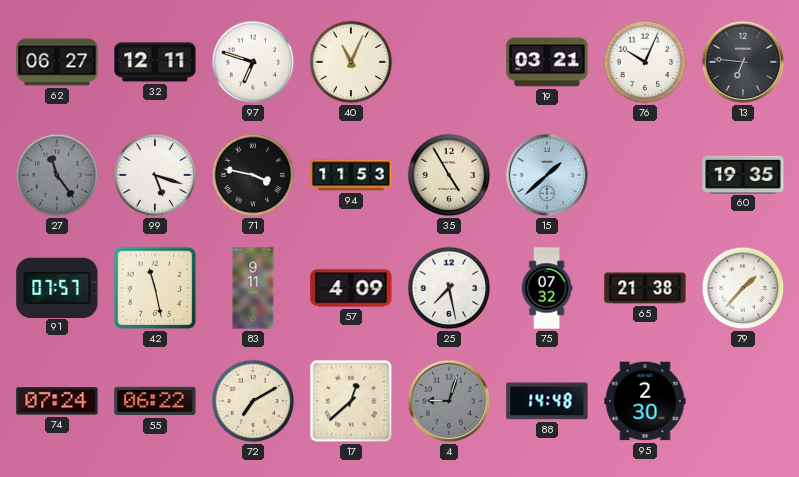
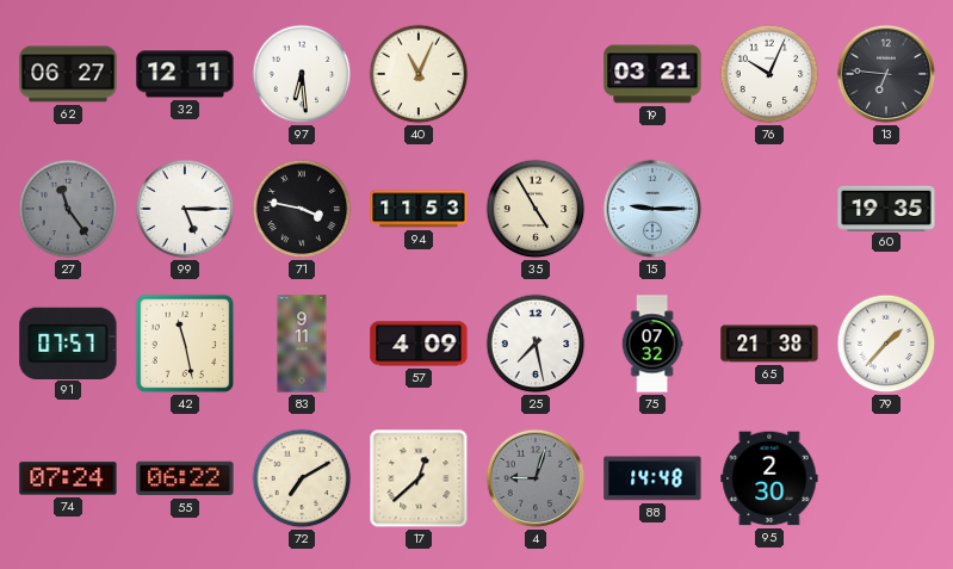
97: 6:48 -> 6:29 (302, 74)
99: 5:18 -> 5:15 (185, 209)
15: 1:38 -> 9:15 (652, 209)
